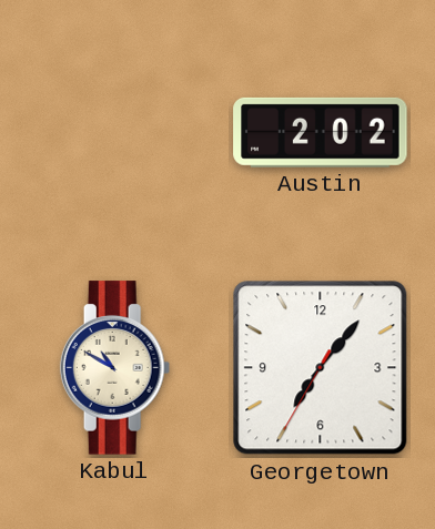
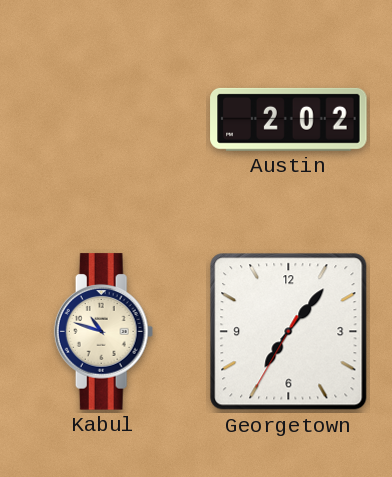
Kabul: 10:50 -> 10:48 (104, 332)
